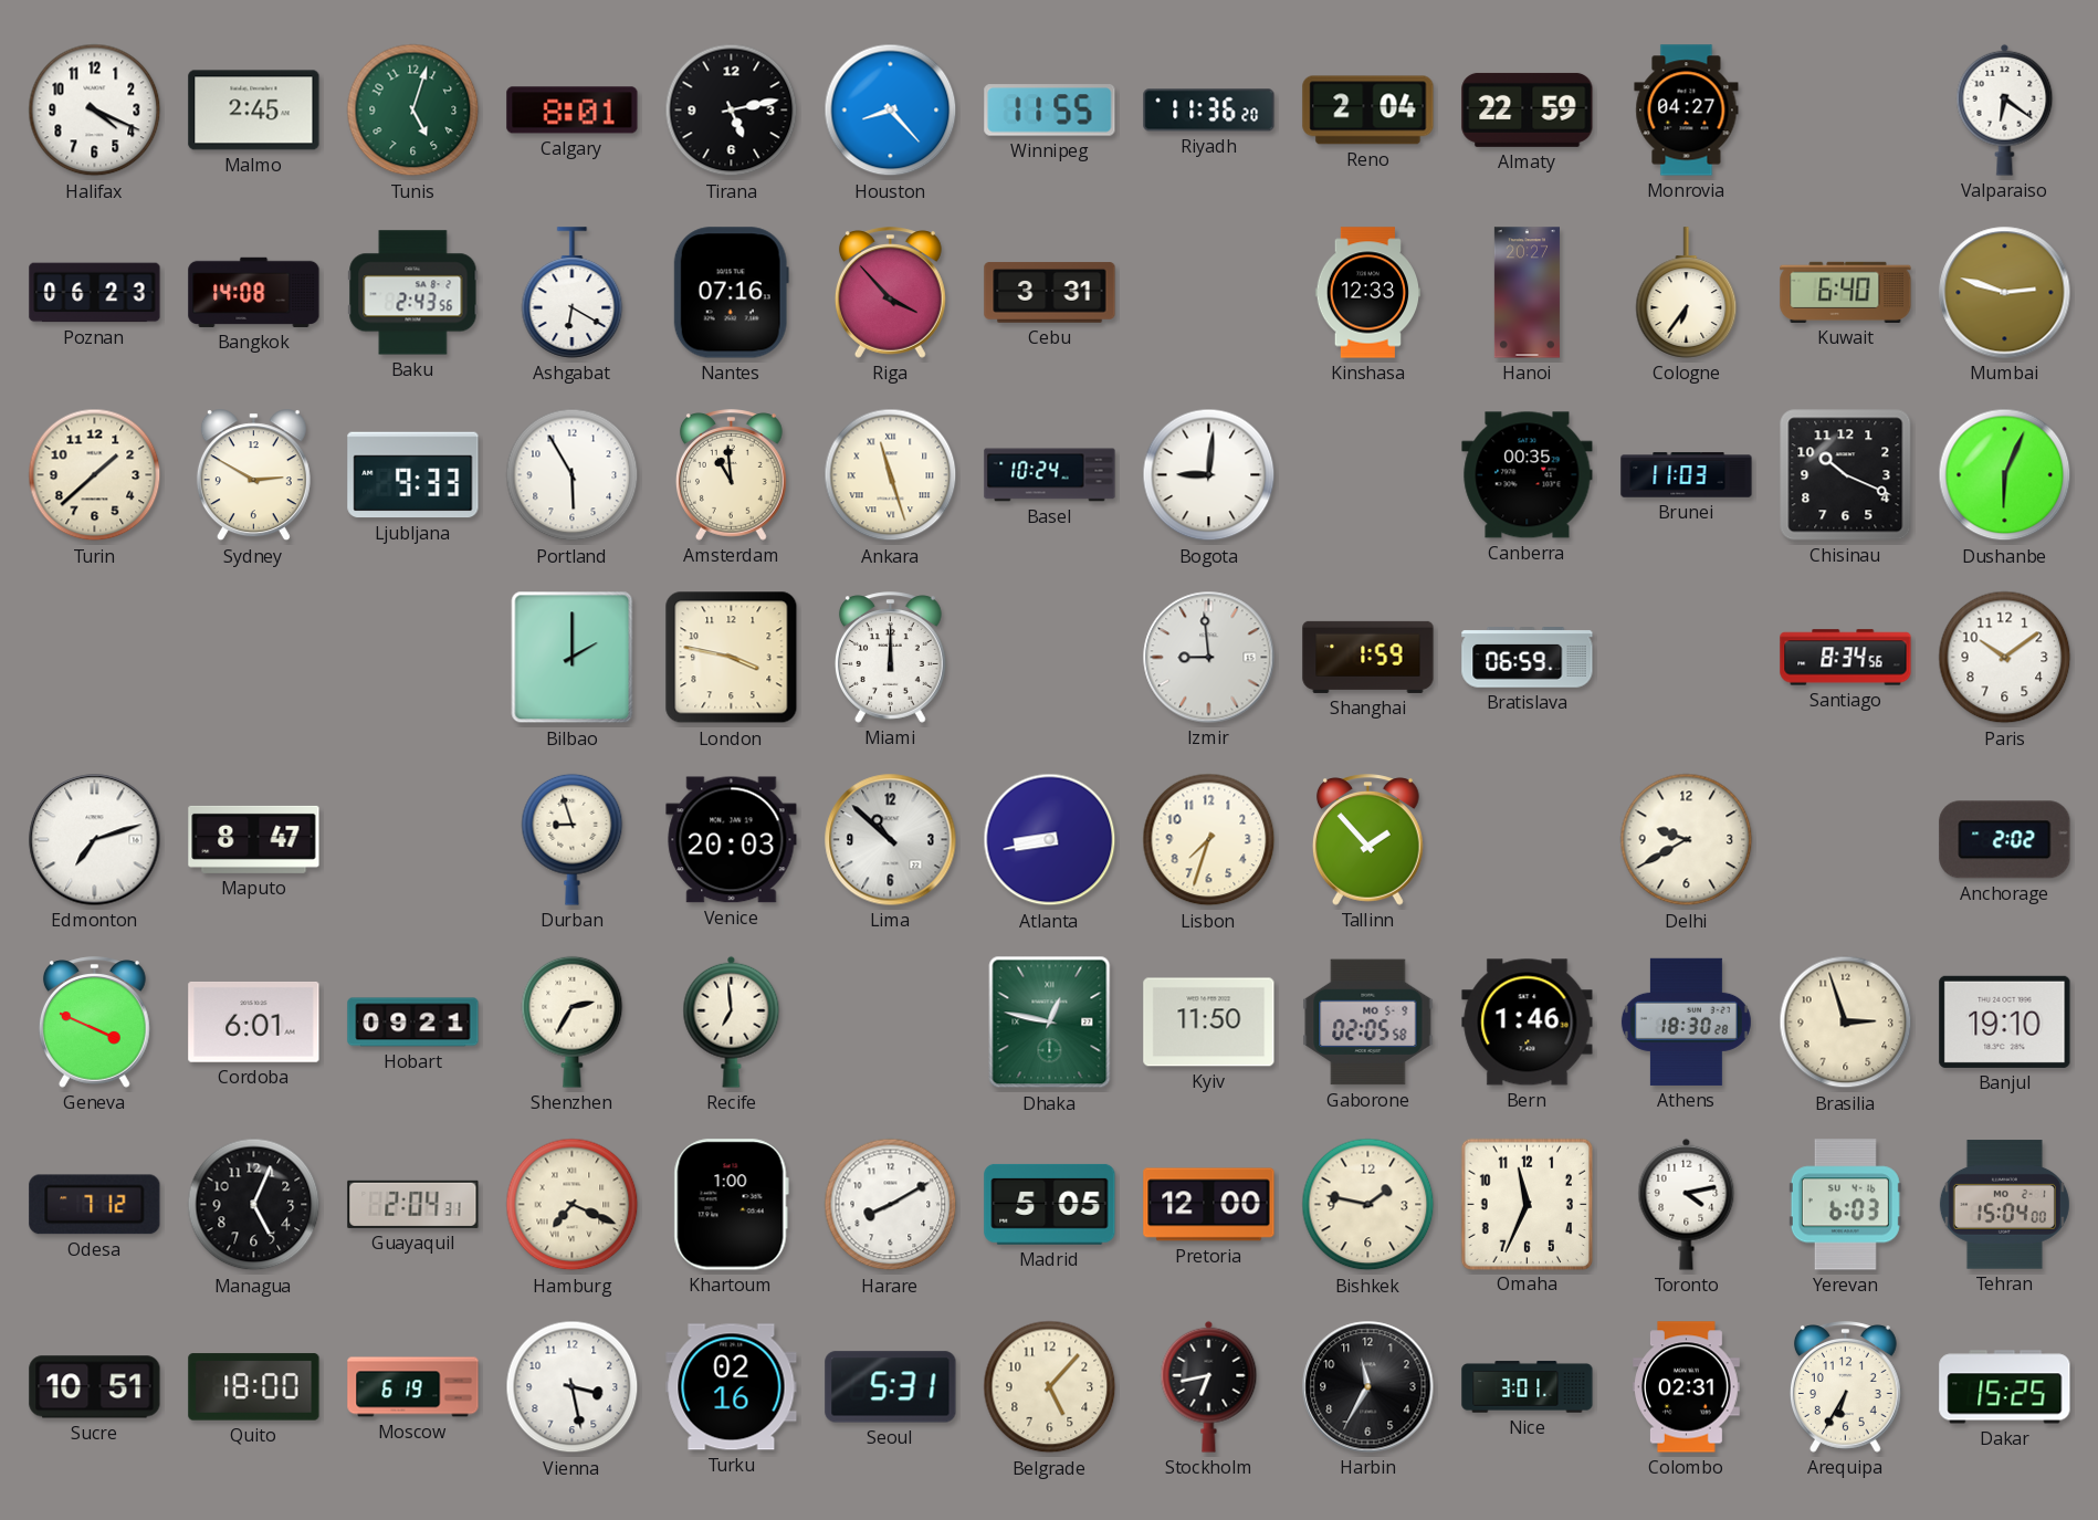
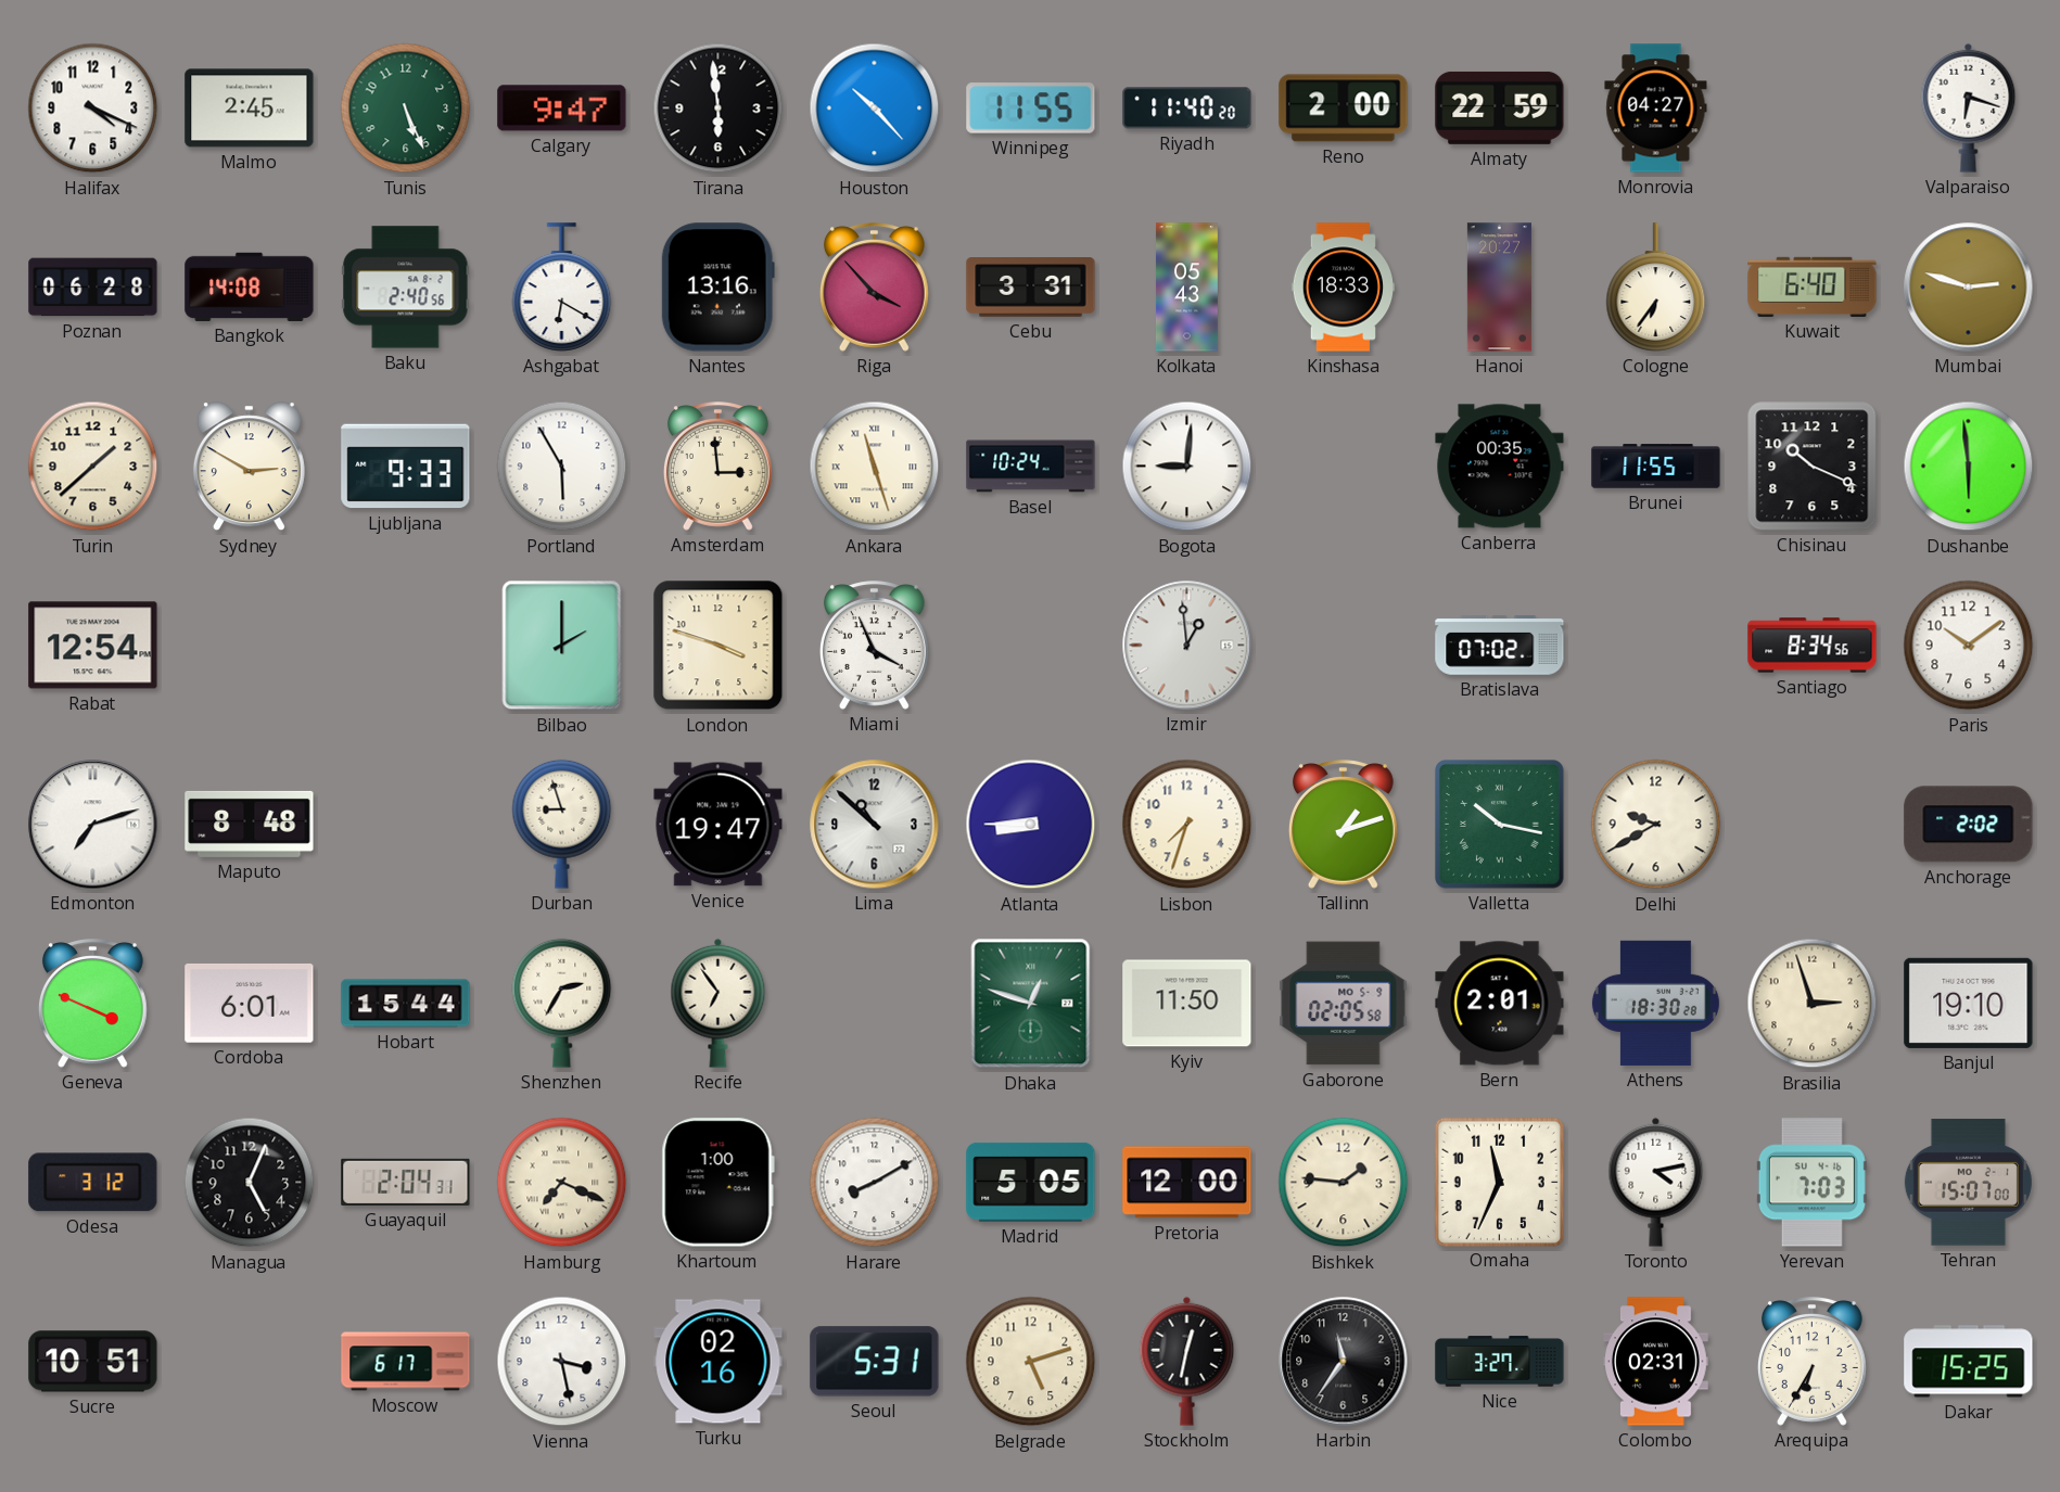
Tunis: 5:03 -> 5:26 (406, 109)
Calgary: 8:01 -> 9:47 (562, 109)
Tirana: 5:13 -> 5:59 (719, 109)
Houston: 8:23 -> 10:23 (875, 109)
Riyadh: 11:36 -> 11:40 (1187, 109)
Reno: 2:04 -> 2:00 (1344, 109)
Valparaiso: 6:21 -> 6:18 (1969, 107)
Poznan: 06:23 -> 06:28 (93, 288)
Baku: 2:43 -> 2:40 (406, 288)
Nantes: 07:16 -> 13:16 (717, 288)
Kolkata: none -> 05:43 (1186, 288)
Kinshasa: 12:33 -> 18:33 (1343, 288)
Amsterdam: 10:59 -> 2:59 (717, 467)
Brunei: 11:03 -> 11:55 (1656, 467)
Dushanbe: 6:04 -> 5:59 (1969, 467)
Rabat: none -> 12:54 (93, 646)
London: 3:47 -> 3:48 (719, 646)
Miami: 12:00 -> 3:56 (874, 646)
Izmir: 8:59 -> 12:59 (1187, 646)
Shanghai: 1:59 -> none (1368, 657)
Bratislava: 06:59 -> 07:02 (1500, 646)
Maputo: 8:47 -> 8:48 (250, 824)
Venice: 20:03 -> 19:47 (719, 825)
Atlanta: 8:43 -> 8:45 (1031, 825)
Tallinn: 1:53 -> 1:12 (1343, 825)
Valletta: none -> 10:17 (1500, 825)
Hobart: 09:21 -> 15:44 (406, 1004)
Recife: 6:59 -> 6:54 (719, 1003)
Dhaka: 12:47 -> 12:48 (1031, 1004)
Bern: 1:46 -> 2:01 (1500, 1004)
Odesa: 7:12 -> 3:12 (93, 1183)
Bishkek: 1:47 -> 1:46 (1344, 1183)
Yerevan: 6:03 -> 7:03 (1811, 1183)
Tehran: 15:04 -> 15:07 (1968, 1183)
Quito: 18:00 -> none (254, 1387)
Moscow: 6:19 -> 6:17 (406, 1362)
Belgrade: 5:07 -> 5:12 (1031, 1362)
Stockholm: 6:43 -> 12:32 (1187, 1361)
Harbin: 11:35 -> 11:36 (1344, 1362)
Nice: 3:01 -> 3:27 (1500, 1362)
